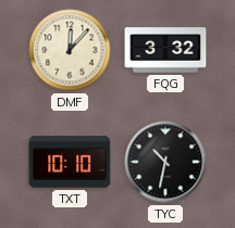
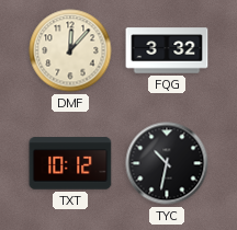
TXT: 10:10 -> 10:12 (70, 163)
